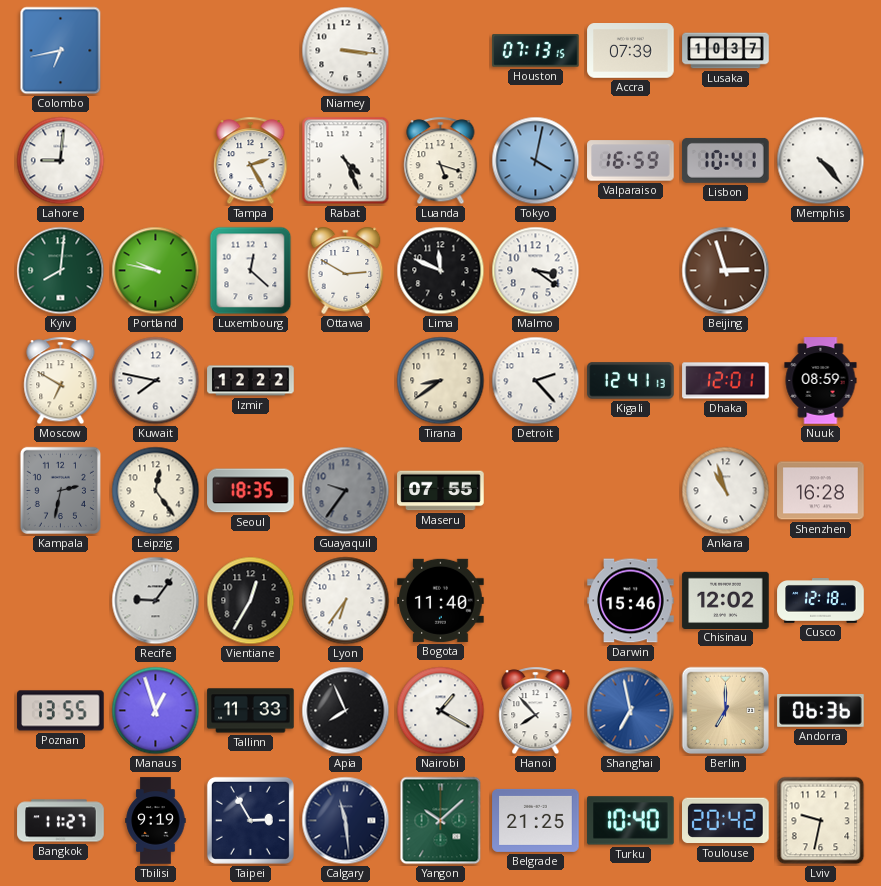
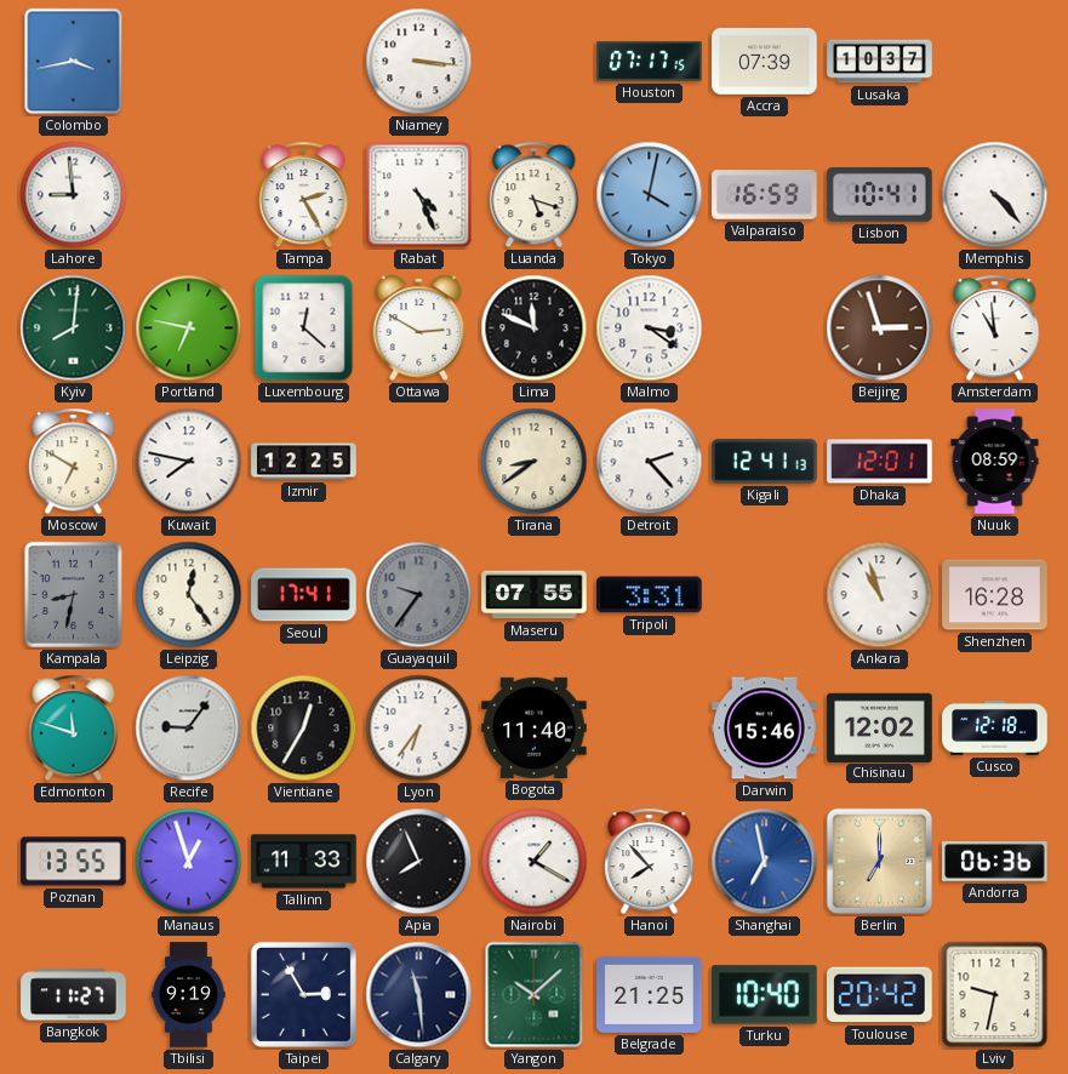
Colombo: 6:43 -> 3:43 (74, 62)
Houston: 07:13 -> 07:17 (650, 62)
Lahore: 9:01 -> 8:59 (74, 195)
Portland: 9:47 -> 6:47 (189, 329)
Amsterdam: none -> 10:59 (995, 329)
Izmir: 12:22 -> 12:25 (304, 462)
Kampala: 2:32 -> 8:32 (73, 594)
Seoul: 18:35 -> 17:41 (304, 595)
Tripoli: none -> 3:31 (650, 595)
Edmonton: none -> 11:48 (74, 729)
